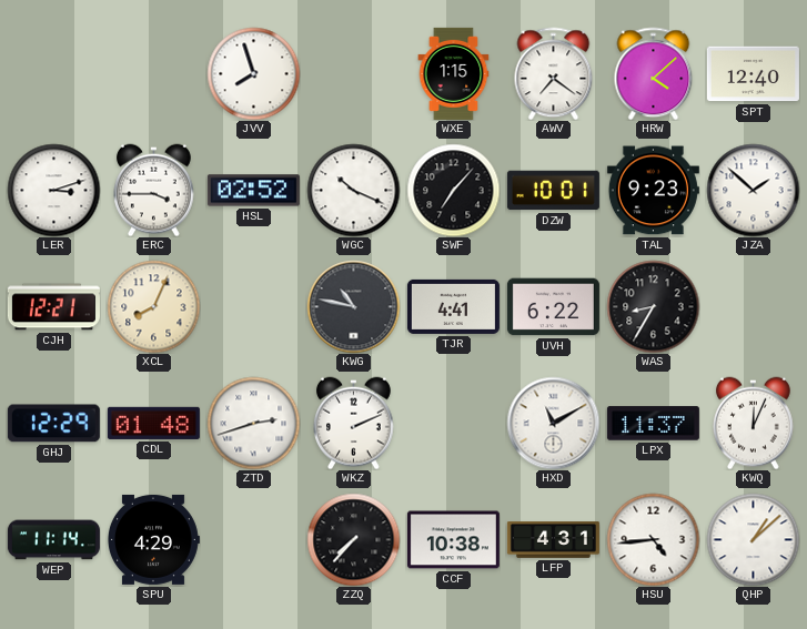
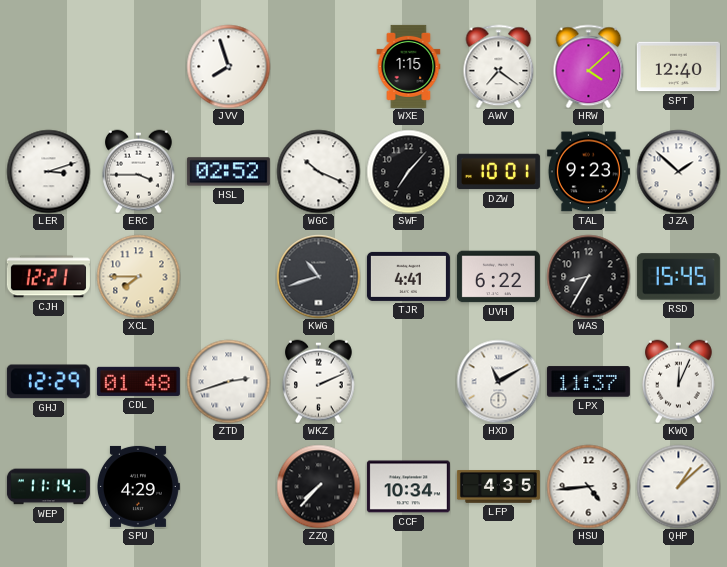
XCL: 8:04 -> 7:45 (138, 276)
KWG: 10:47 -> 10:42 (318, 276)
RSD: none -> 15:45 (678, 277)
CCF: 10:38 -> 10:34 (408, 487)
LFP: 4:31 -> 4:35 (498, 487)
